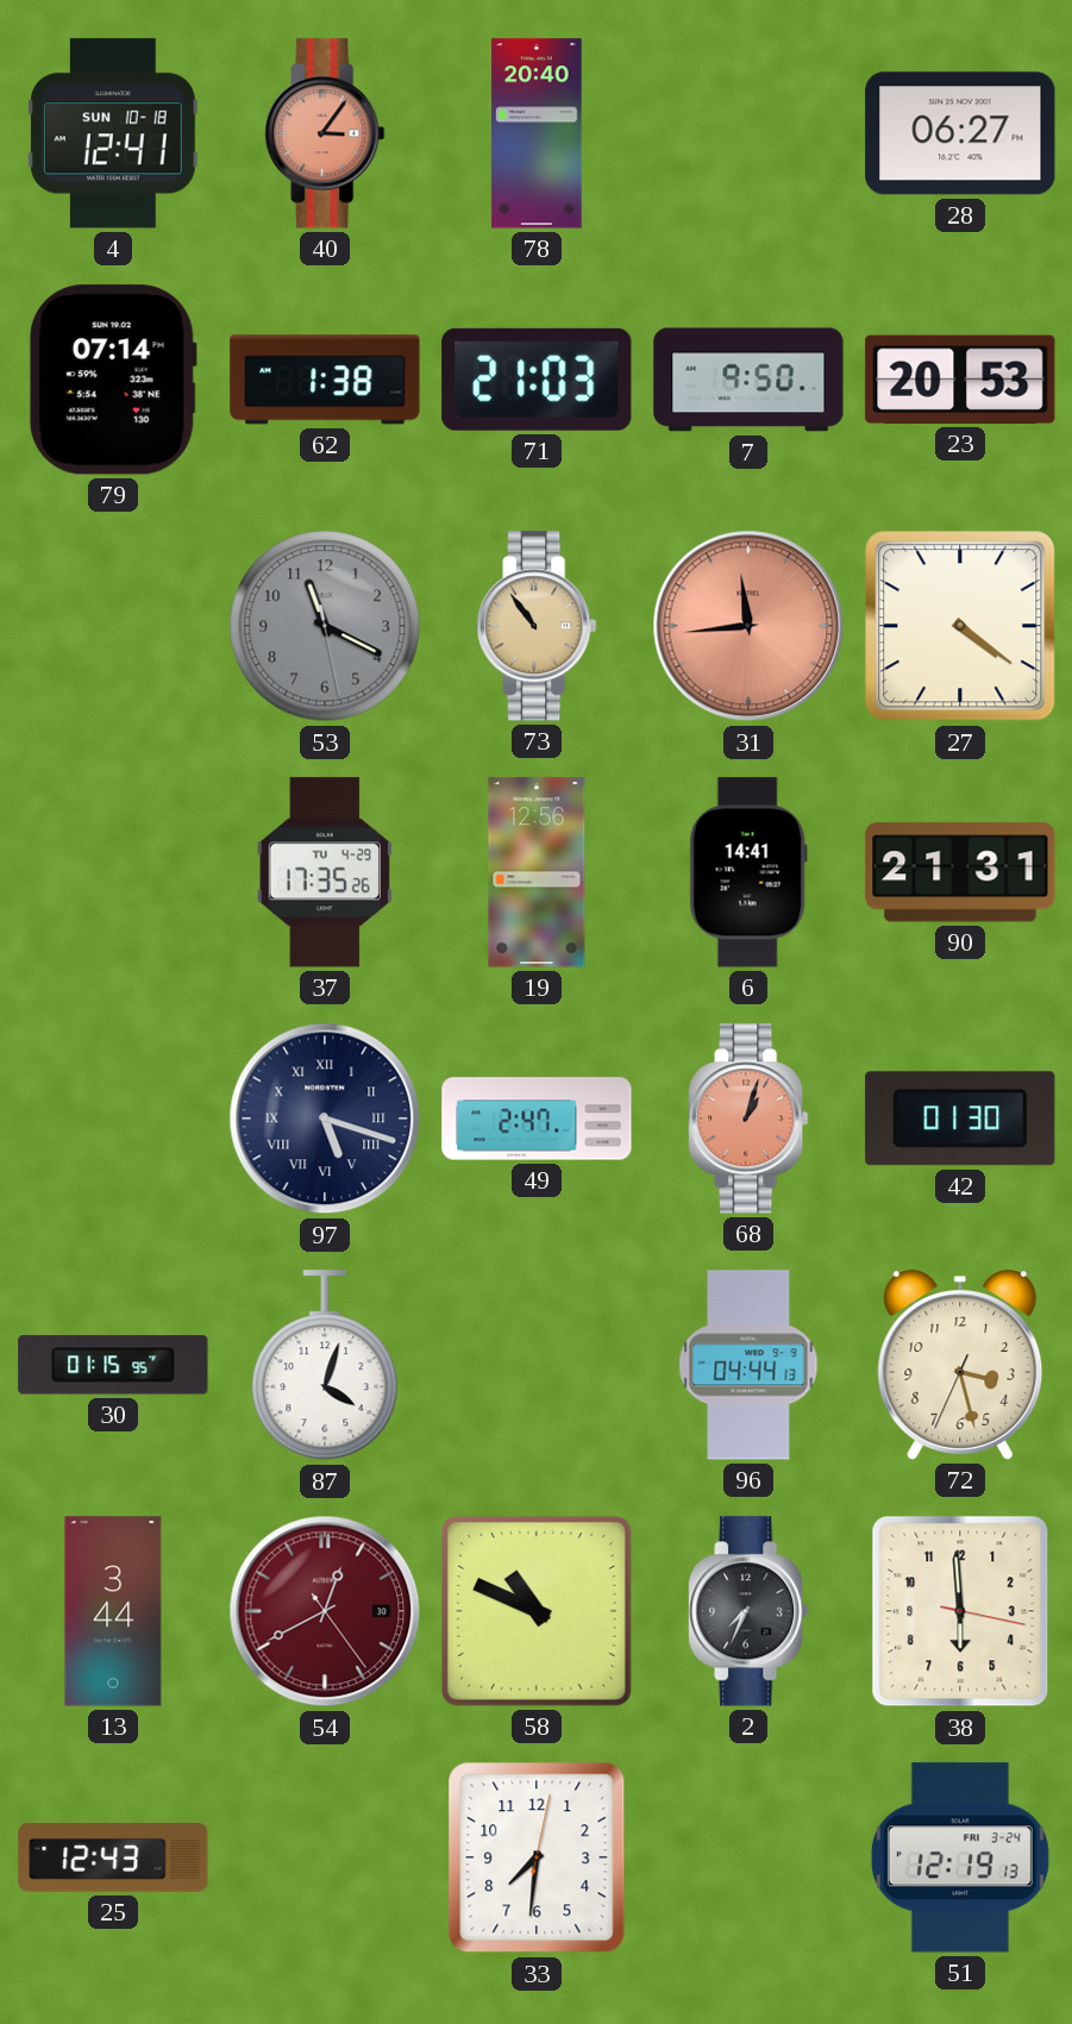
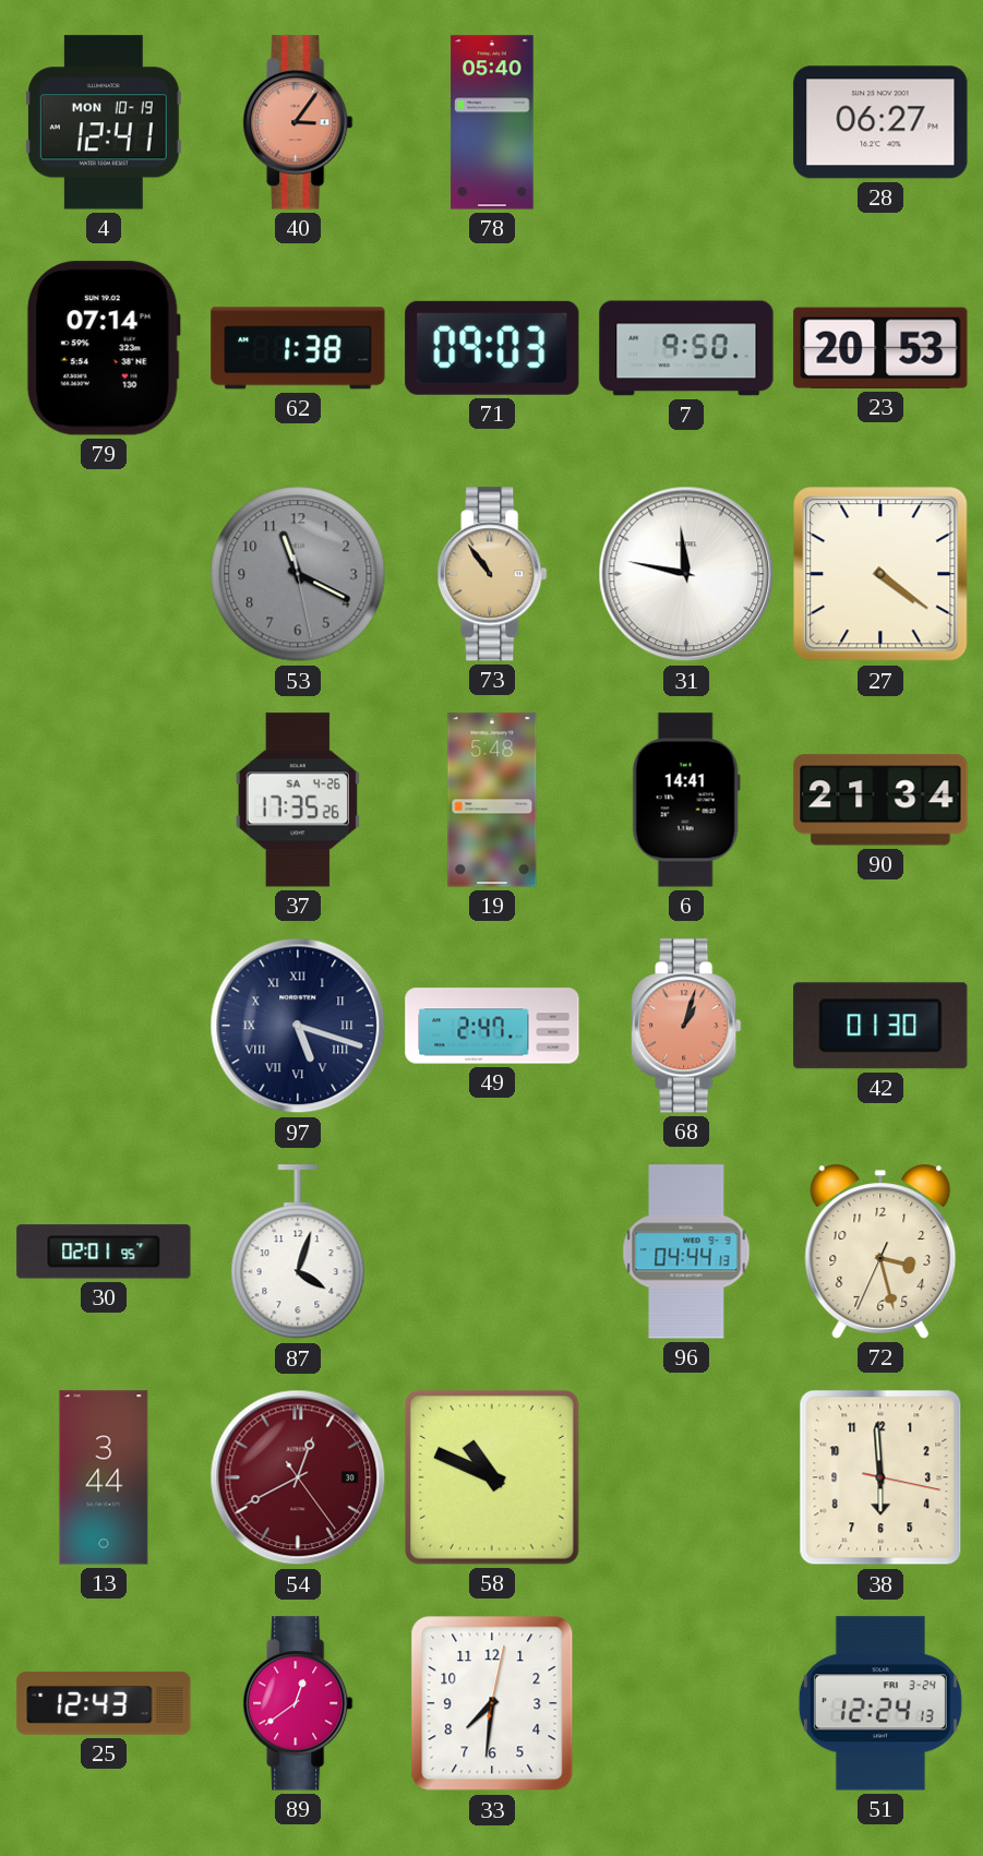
4 date: SUN 10-18 -> MON 10-19 (104, 122)
78: 20:40 -> 05:40 (492, 122)
71: 21:03 -> 09:03 (492, 348)
31: 11:44 -> 11:47 (686, 574)
31 dial: salmon -> white (686, 574)
37 date: TU 4-29 -> SA 4-26 (298, 800)
19: 12:56 -> 5:48 (492, 800)
90: 21:31 -> 21:34 (880, 800)
30: 01:15 -> 02:01 (104, 1252)
2: 7:34 -> none (748, 1611)
89: none -> 12:39 (298, 1703)
51: 12:19 -> 12:24 (880, 1703)
